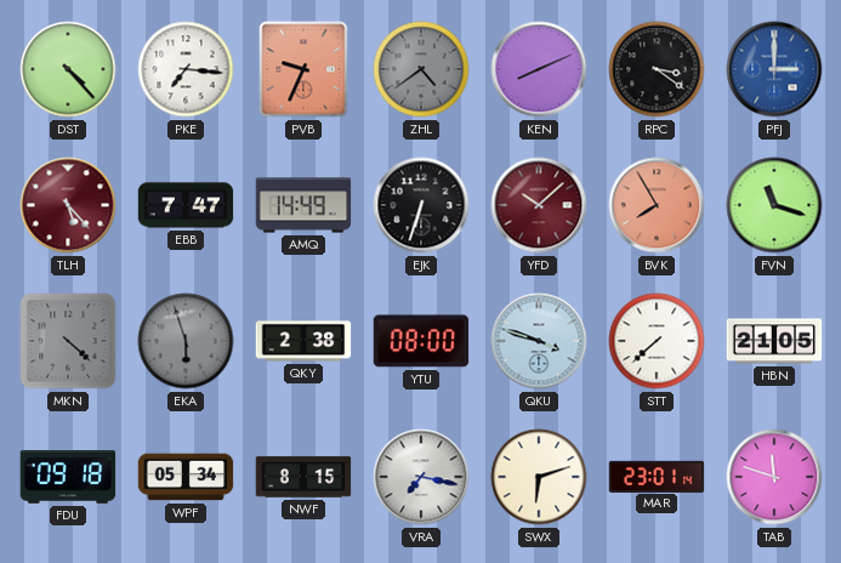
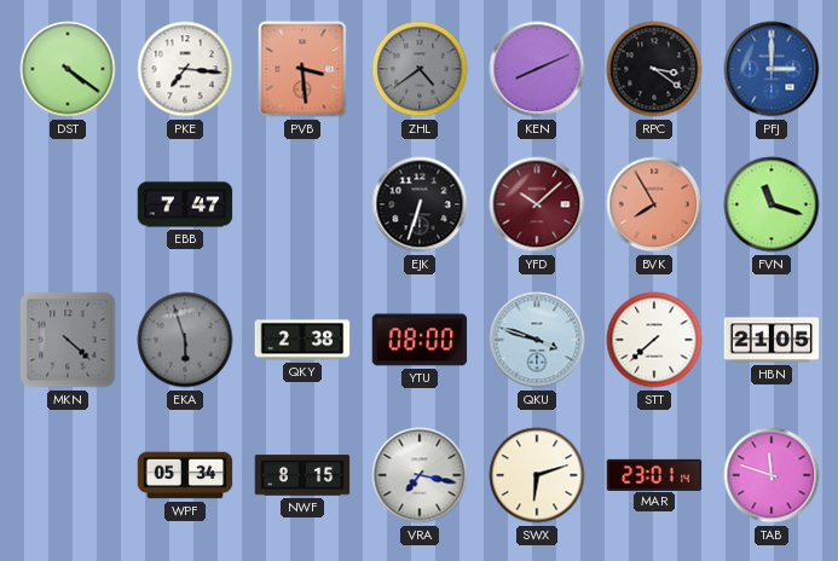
DST: 4:23 -> 4:21 (68, 69)
PVB: 9:34 -> 3:29 (302, 69)
TLH: 5:23 -> none (68, 205)
AMQ: 14:49 -> none (303, 205)
FDU: 09:18 -> none (68, 477)
